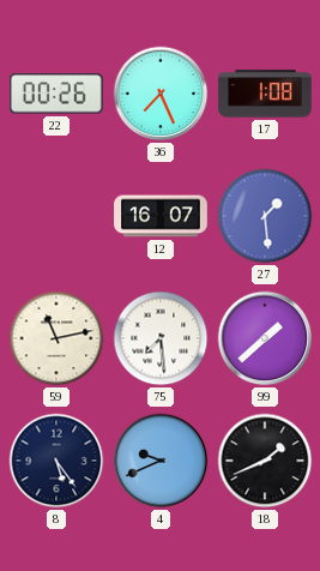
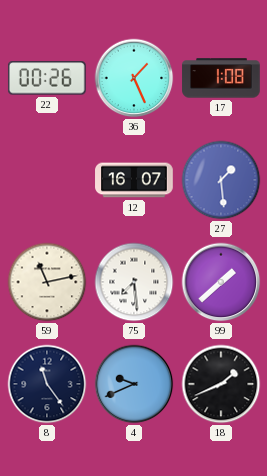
36: 7:26 -> 1:26 (134, 78)
8: 5:24 -> 11:24 (47, 384)
